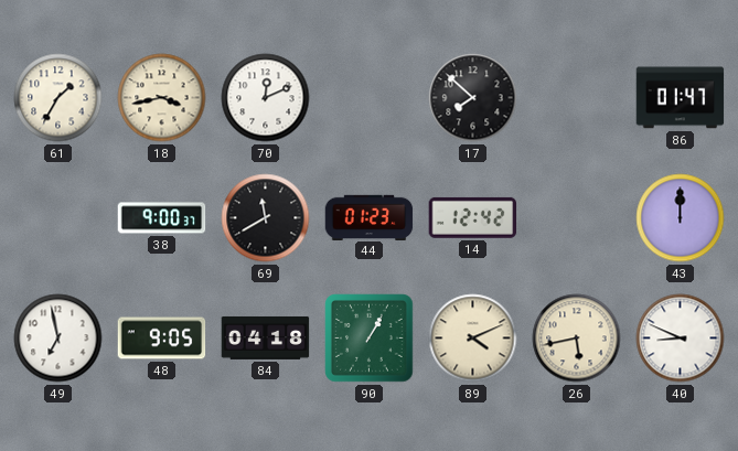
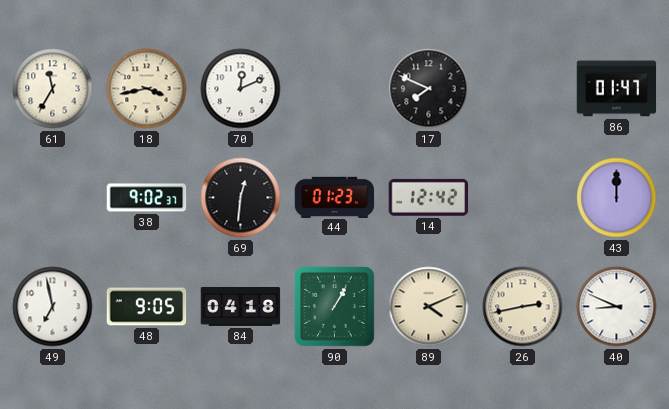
61: 1:35 -> 11:35 (53, 89)
17: 7:52 -> 7:49 (429, 89)
38: 9:00 -> 9:02 (147, 198)
69: 11:40 -> 12:31 (241, 198)
26: 5:43 -> 2:43 (523, 307)
